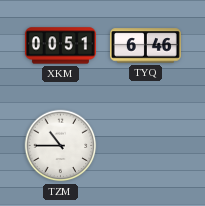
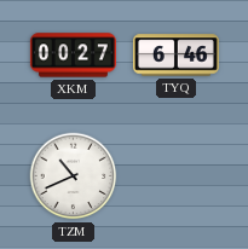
XKM: 00:51 -> 00:27 (73, 56)
TZM: 10:45 -> 10:41 (74, 176)
